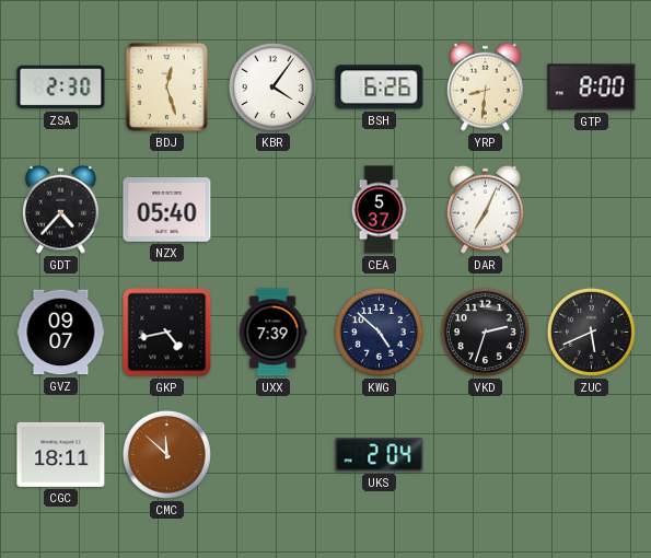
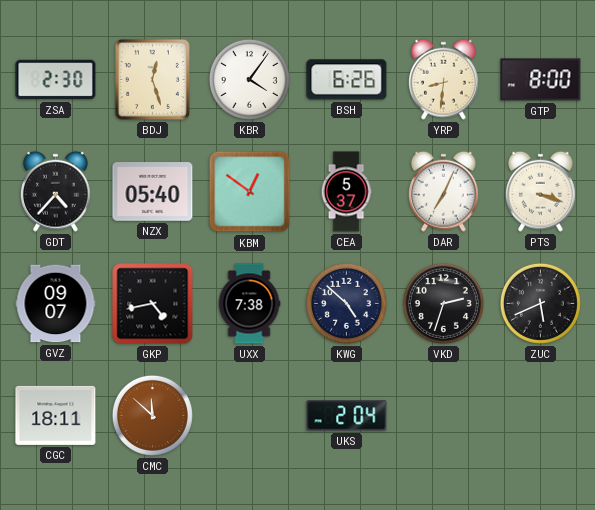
KBM: none -> 12:51 (250, 192)
PTS: none -> 3:18 (540, 191)
UXX: 7:39 -> 7:38 (249, 304)
